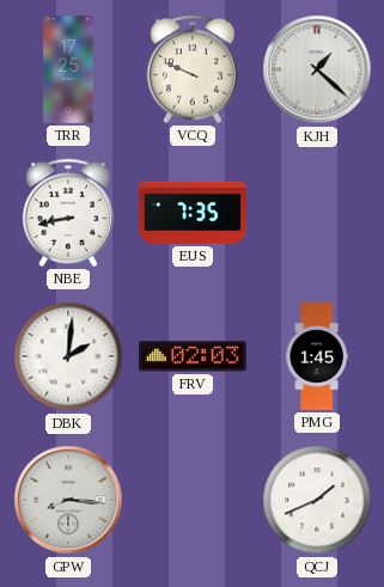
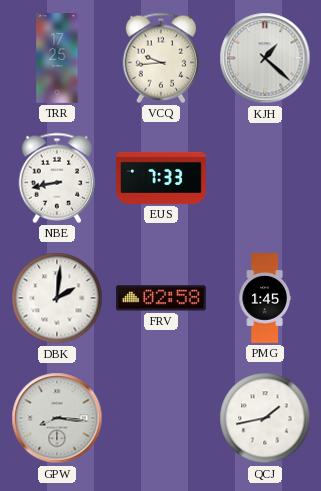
VCQ: 9:49 -> 9:44 (161, 58)
EUS: 7:35 -> 7:33 (162, 178)
FRV: 02:03 -> 02:58 (162, 298)
QCJ: 1:41 -> 1:43 (265, 418)
